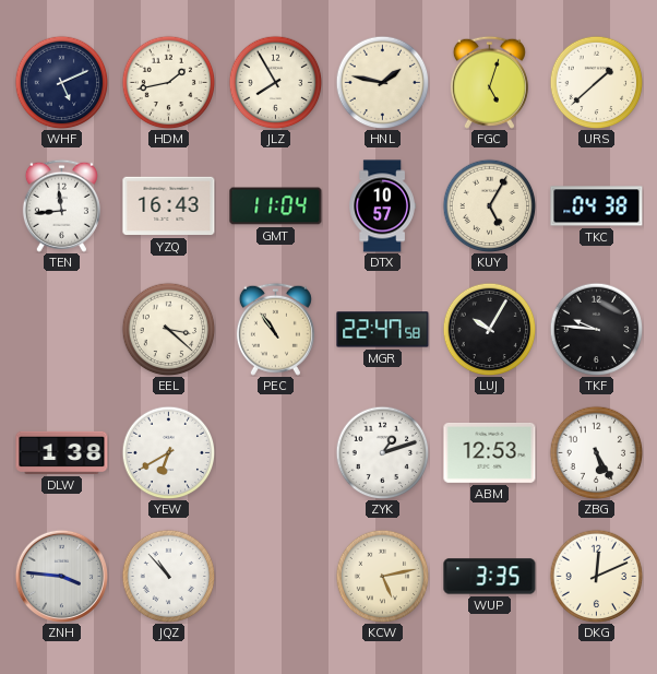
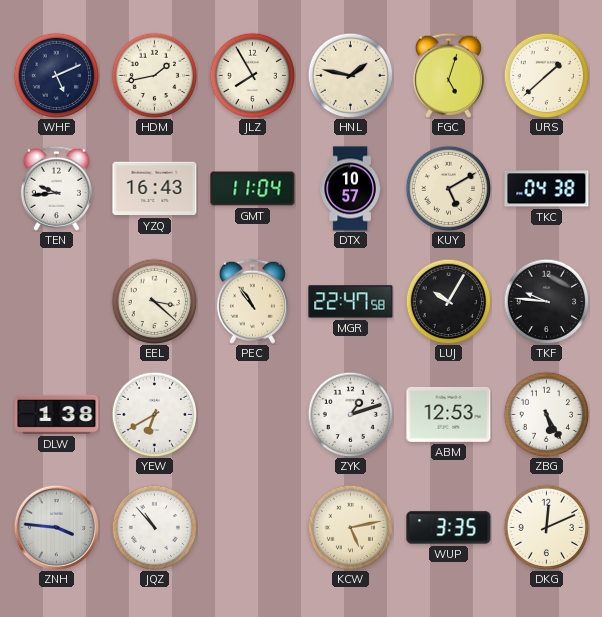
TEN: 11:44 -> 9:44 (56, 188)
KUY: 5:05 -> 5:10 (448, 188)
